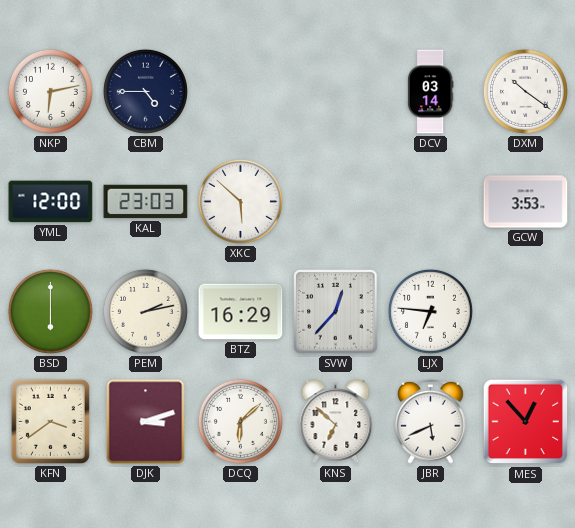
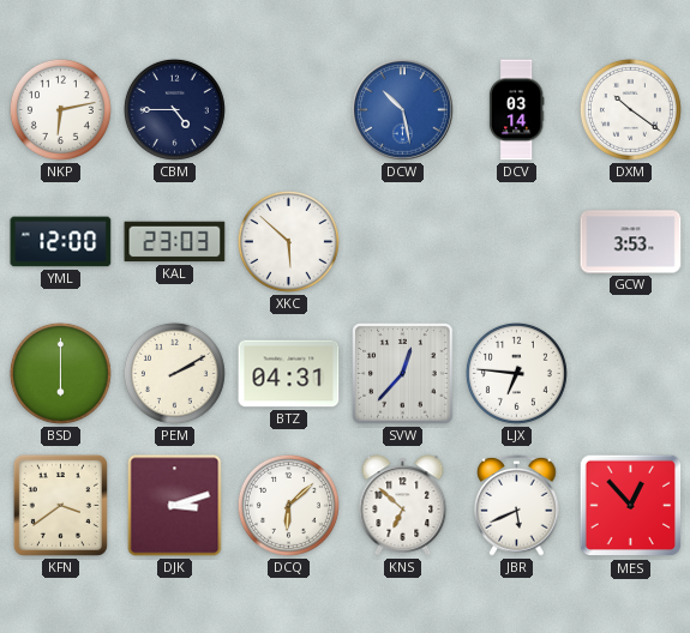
DCW: none -> 10:28 (403, 110)
PEM: 2:13 -> 2:10 (174, 373)
BTZ: 16:29 -> 04:31 (289, 374)
